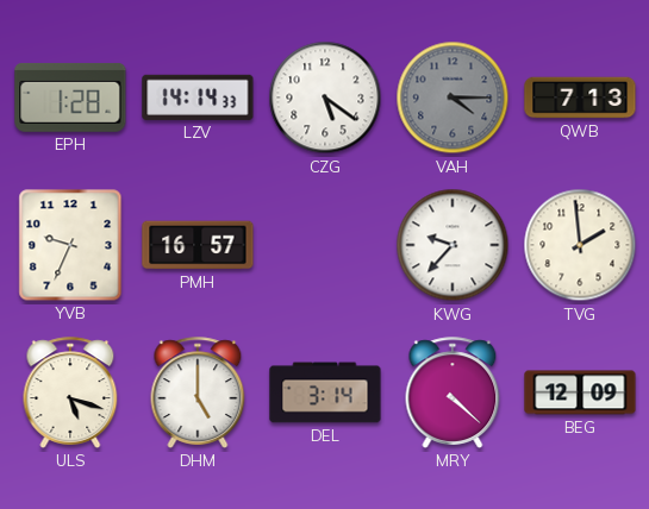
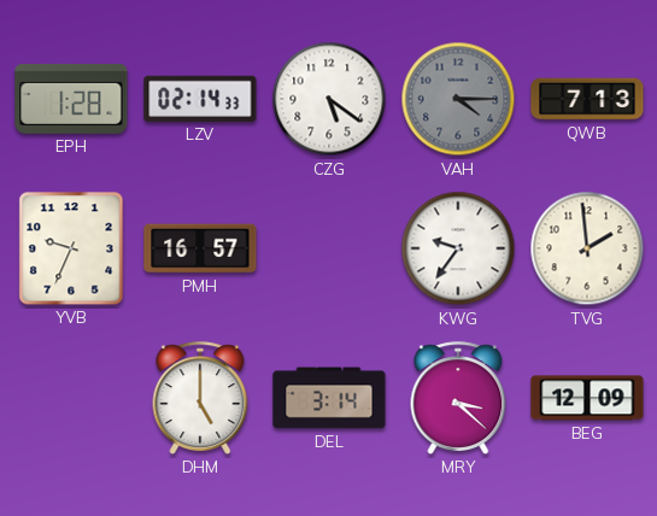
LZV: 14:14 -> 02:14 (200, 99)
KWG: 9:37 -> 9:36 (458, 248)
ULS: 5:18 -> none (70, 392)
MRY: 4:22 -> 3:22 (458, 398)
